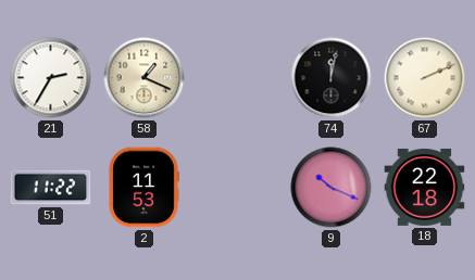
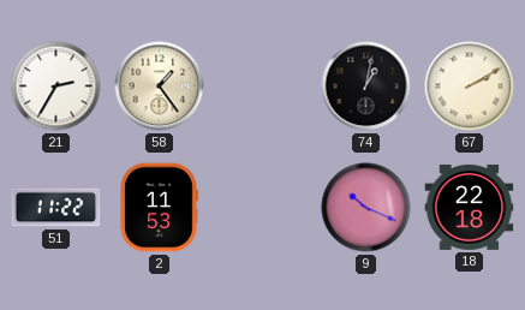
58: 1:19 -> 1:24 (160, 87)
74: 12:02 -> 1:02 (366, 87)
67: 2:11 -> 2:10 (470, 87)
